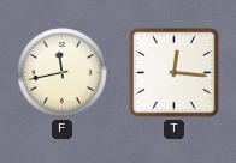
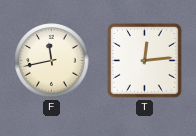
T: 12:16 -> 12:14 (145, 61)
